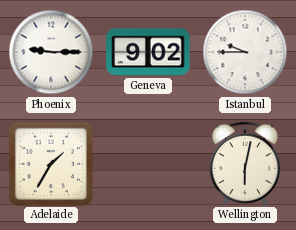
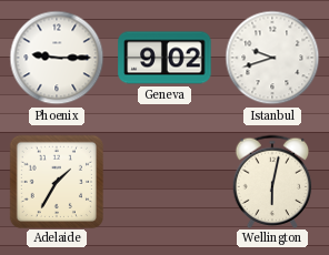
Istanbul: 9:45 -> 9:42 (272, 58)
